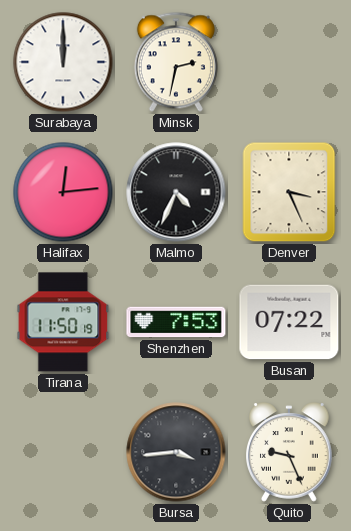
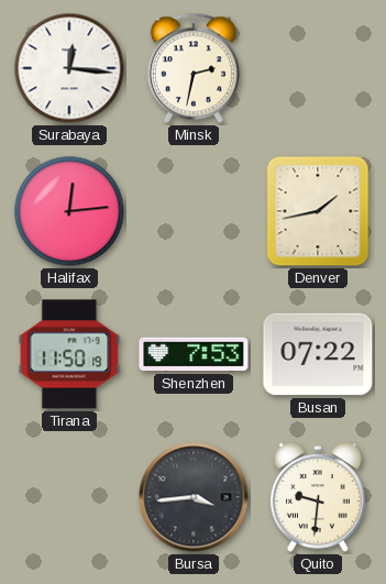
Surabaya: 12:00 -> 12:16 (69, 68)
Malmo: 4:34 -> none (176, 192)
Denver: 3:26 -> 1:43 (318, 211)
Quito: 9:26 -> 9:31 (319, 497)
